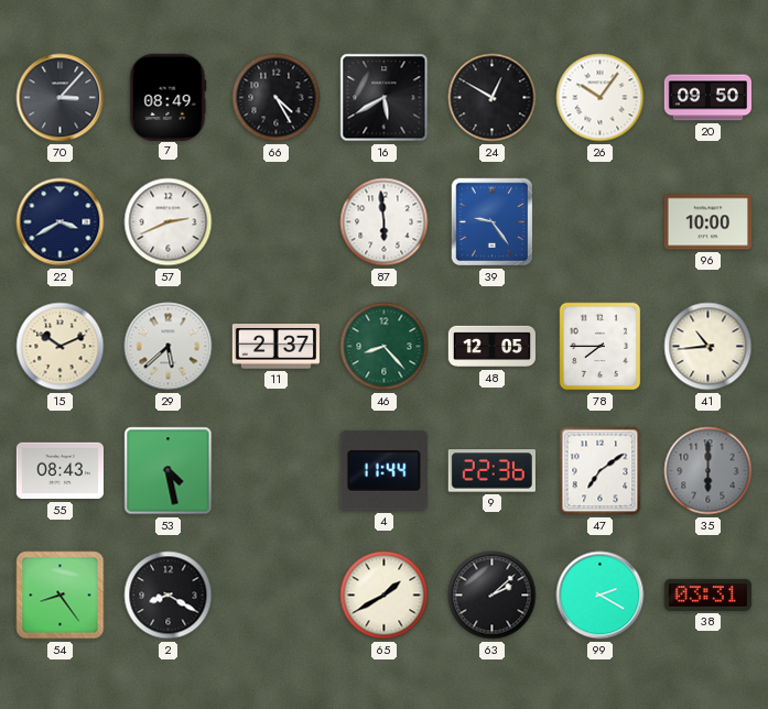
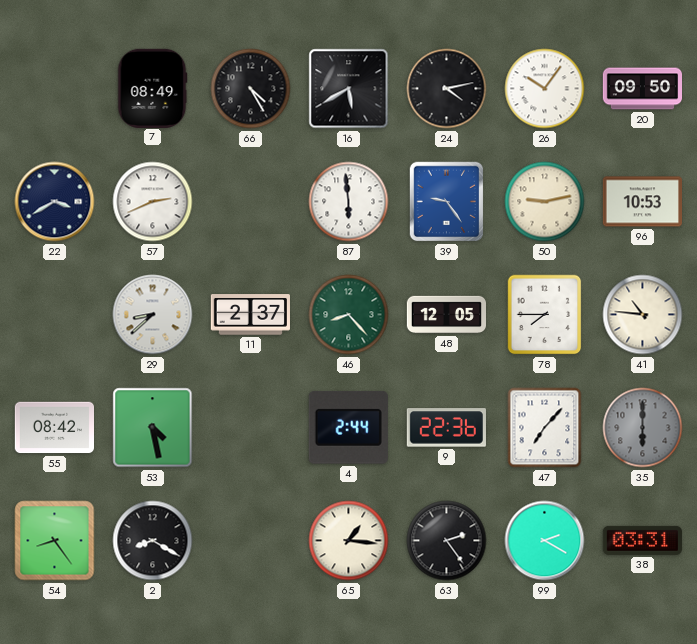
70: 3:07 -> none (61, 98)
24: 12:50 -> 4:13 (447, 89)
50: none -> 9:13 (545, 202)
96: 10:00 -> 10:53 (642, 202)
15: 10:11 -> none (61, 347)
29: 5:38 -> 8:38 (153, 315)
41: 10:44 -> 10:46 (643, 315)
55: 08:43 -> 08:42 (54, 428)
4: 11:44 -> 2:44 (348, 427)
47: 7:09 -> 7:07 (545, 428)
65: 1:40 -> 1:16 (349, 541)
63: 2:08 -> 2:24 (447, 541)
